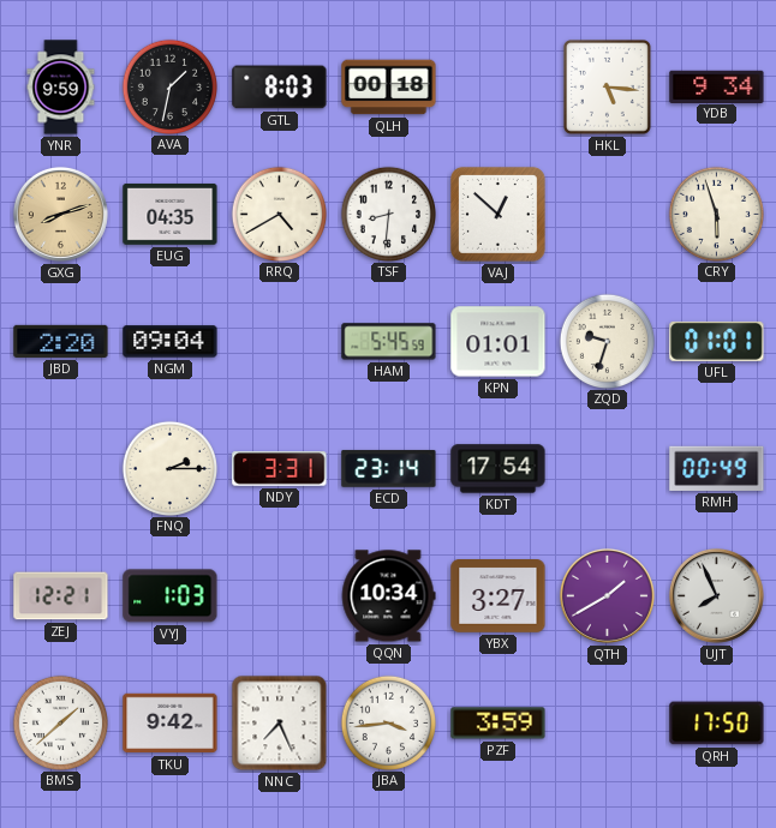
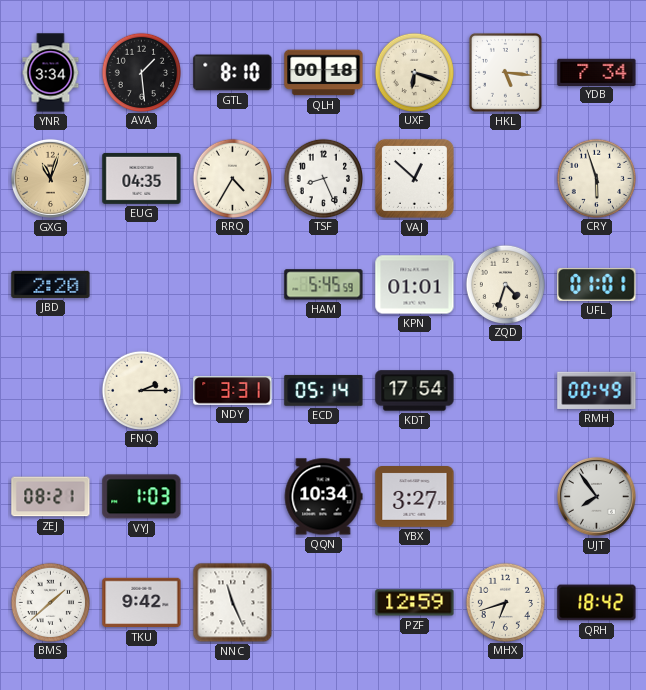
YNR: 9:59 -> 3:34 (51, 73)
AVA: 1:32 -> 1:29 (141, 72)
GTL: 8:03 -> 8:10 (233, 73)
UXF: none -> 6:18 (414, 72)
YDB: 9:34 -> 7:34 (597, 72)
GXG: 8:12 -> 11:03 (50, 178)
RRQ: 4:40 -> 4:35 (232, 178)
TSF: 8:31 -> 8:26 (323, 178)
NGM: 09:04 -> none (171, 342)
ZQD: 9:33 -> 4:33 (505, 284)
ECD: 23:14 -> 05:14 (324, 390)
ZEJ: 12:21 -> 08:21 (51, 497)
QTH: 1:40 -> none (607, 595)
UJT: 7:56 -> 7:54 (596, 496)
NNC: 7:26 -> 11:26 (233, 603)
JBA: 3:44 -> none (388, 722)
PZF: 3:59 -> 12:59 (415, 603)
MHX: none -> 6:42 (505, 602)
QRH: 17:50 -> 18:42 (597, 603)
